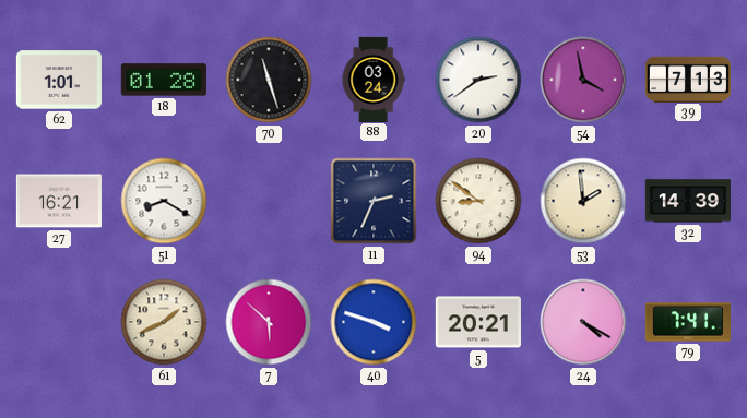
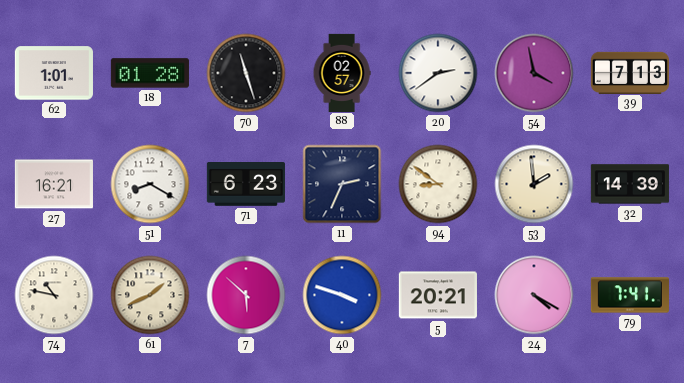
88: 03:24 -> 02:57 (342, 72)
71: none -> 6:23 (246, 185)
74: none -> 10:47 (54, 295)
